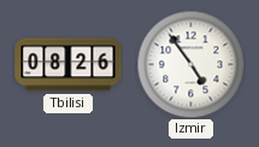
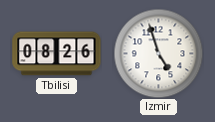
Izmir: 4:54 -> 4:57 (158, 53)
